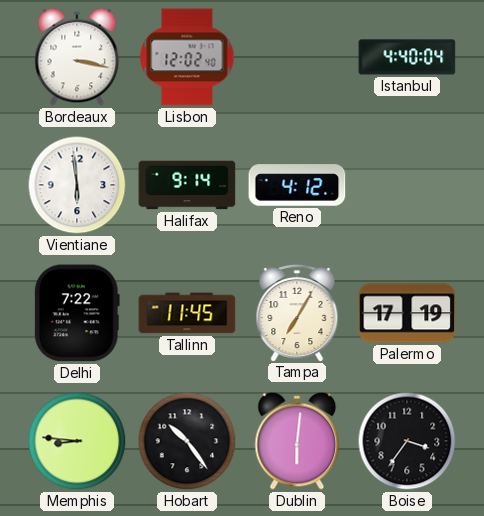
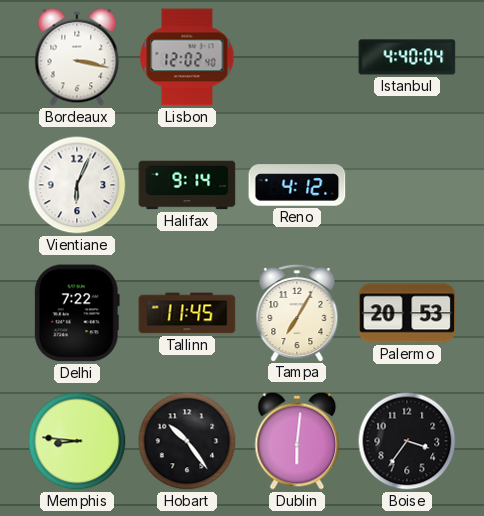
Vientiane: 5:59 -> 6:04 (77, 185)
Palermo: 17:19 -> 20:53 (407, 313)
